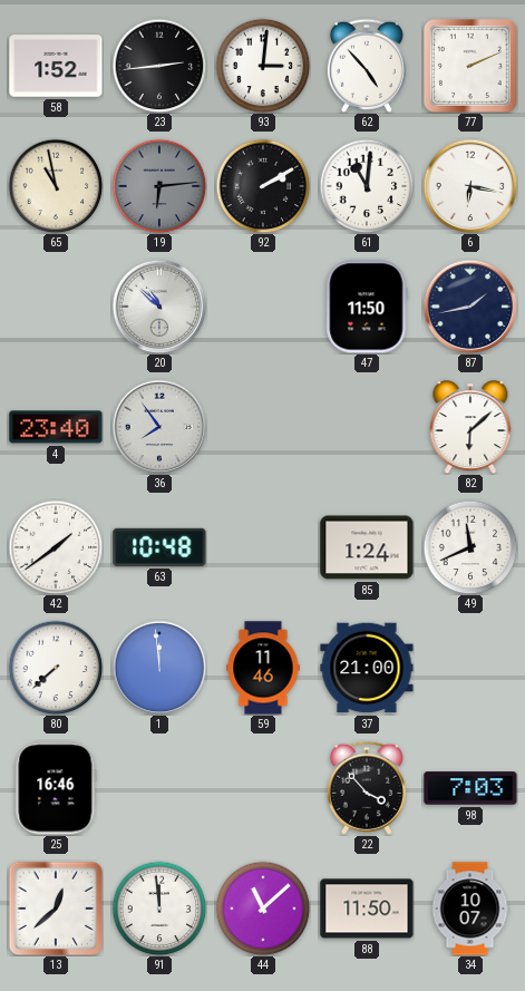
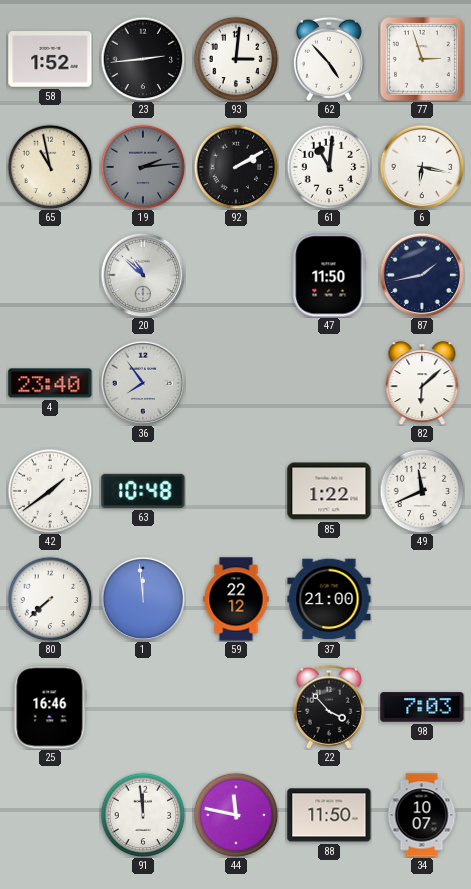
77: 2:11 -> 2:57 (422, 59)
19: 6:14 -> 2:14 (143, 167)
85: 1:24 -> 1:22 (329, 491)
59: 11:46 -> 22:12 (236, 599)
13: 12:38 -> none (56, 909)
44: 11:08 -> 11:47 (236, 815)
